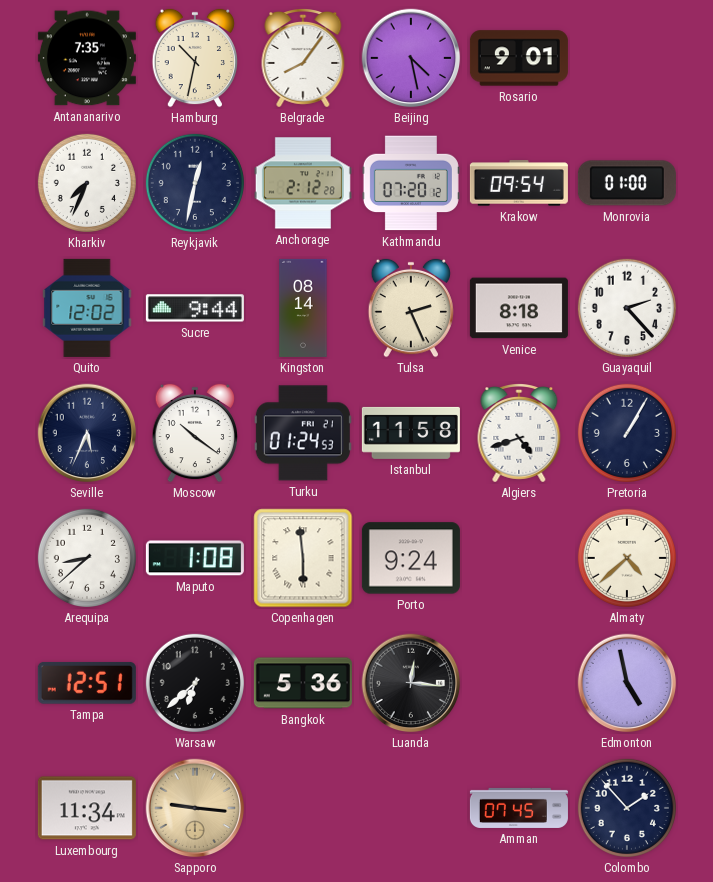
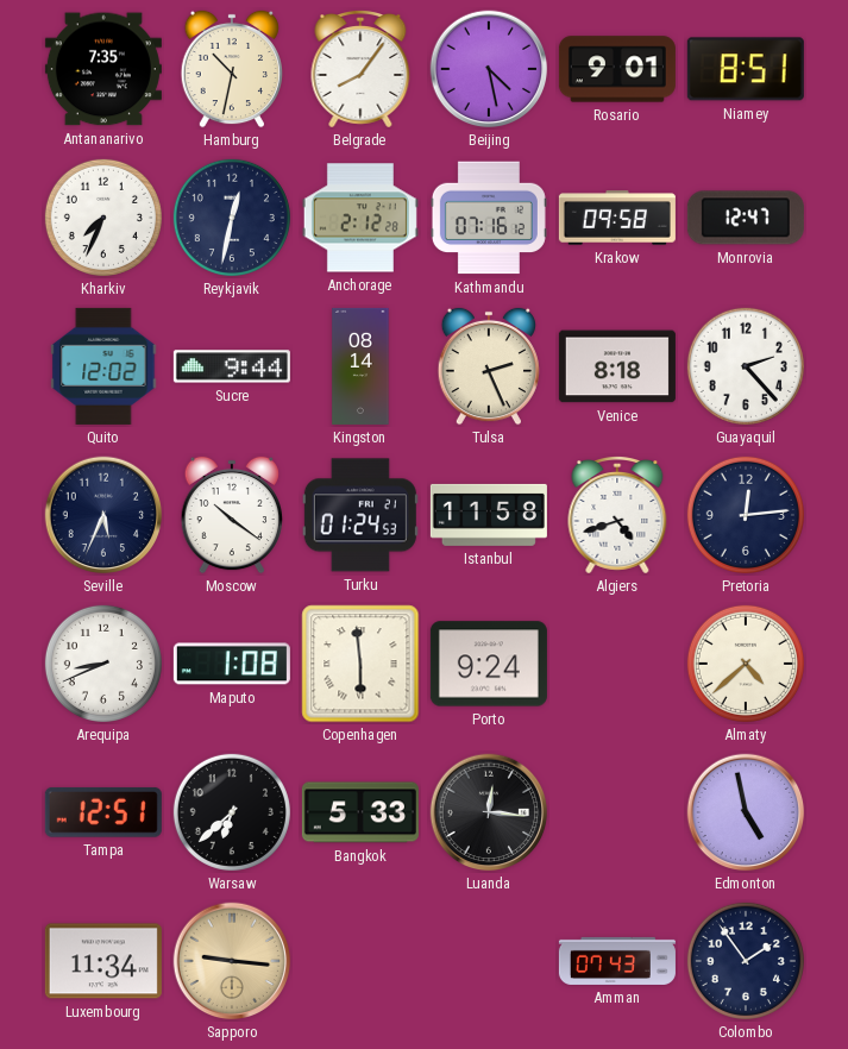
Niamey: none -> 8:51 (746, 69)
Kathmandu: 07:20 -> 07:16 (489, 218)
Krakow: 09:54 -> 09:58 (617, 218)
Monrovia: 01:00 -> 12:47 (746, 218)
Pretoria: 1:05 -> 12:14 (746, 515)
Arequipa: 8:38 -> 8:41 (103, 664)
Bangkok: 5:36 -> 5:33 (360, 812)
Amman: 07:45 -> 07:43 (617, 961)
Colombo: 1:53 -> 1:54 (746, 961)
